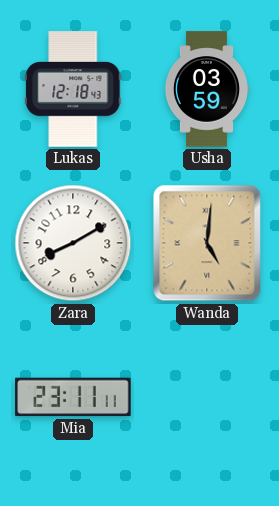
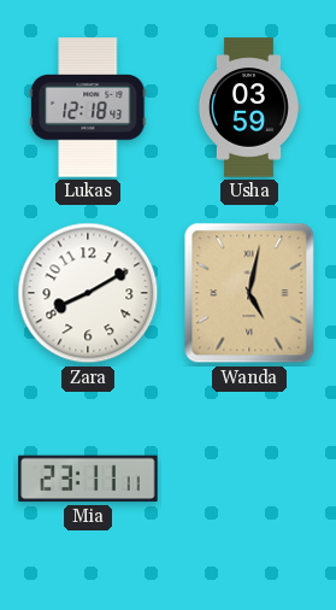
Wanda: 5:01 -> 5:02 (249, 293)
